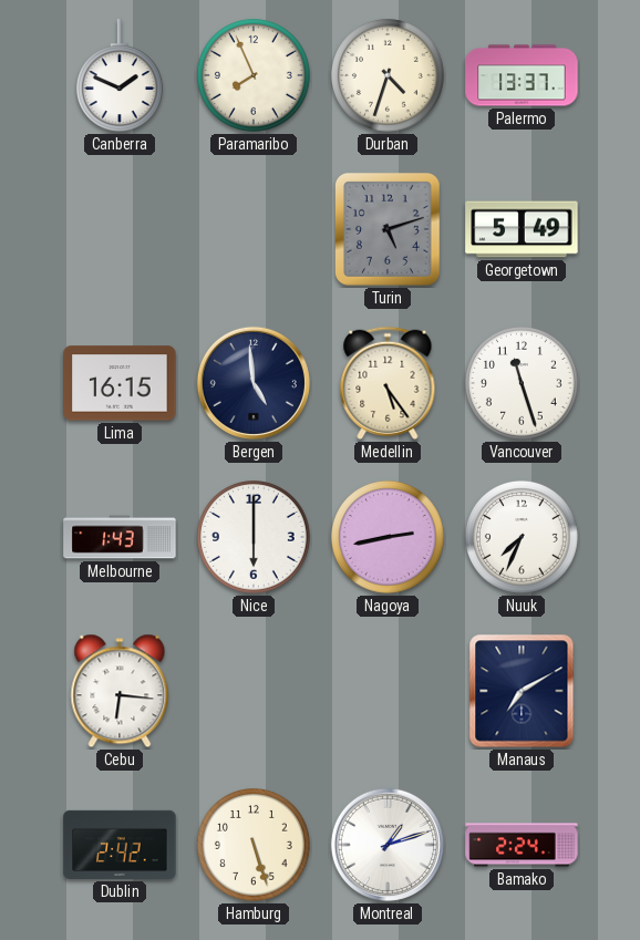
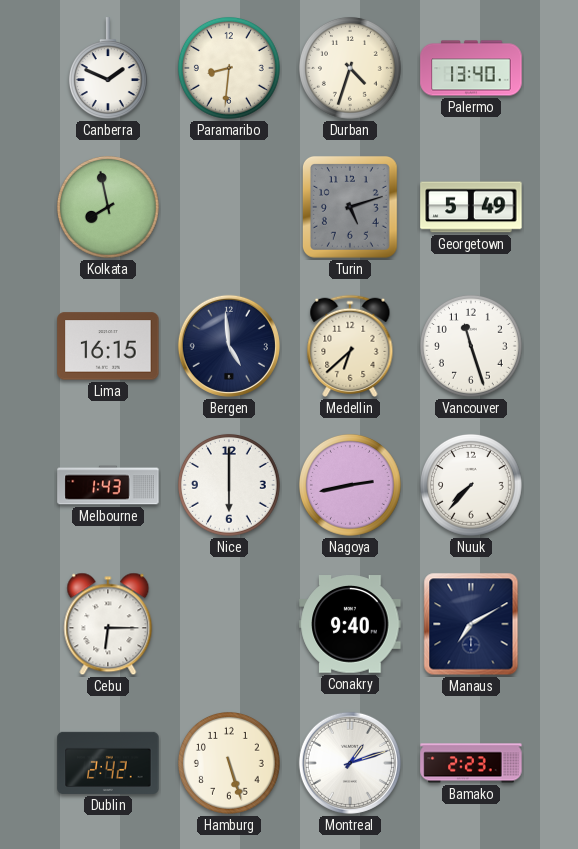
Paramaribo: 7:56 -> 8:31 (229, 68)
Palermo: 13:37 -> 13:40 (471, 68)
Kolkata: none -> 7:58 (108, 207)
Medellin: 5:24 -> 6:38 (350, 346)
Nuuk: 7:34 -> 7:37 (471, 485)
Cebu: 6:16 -> 6:15 (108, 624)
Conakry: none -> 9:40 (350, 624)
Bamako: 2:24 -> 2:23 (471, 763)
